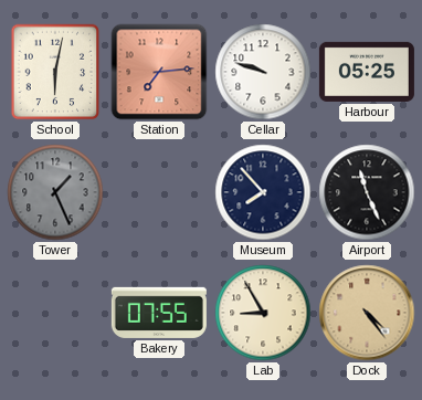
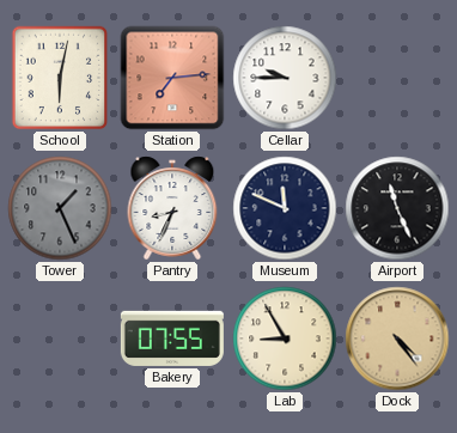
Cellar: 9:48 -> 9:45 (285, 78)
Harbour: 05:25 -> none (367, 72)
Pantry: none -> 8:34 (172, 208)
Museum: 7:53 -> 11:49 (285, 208)
